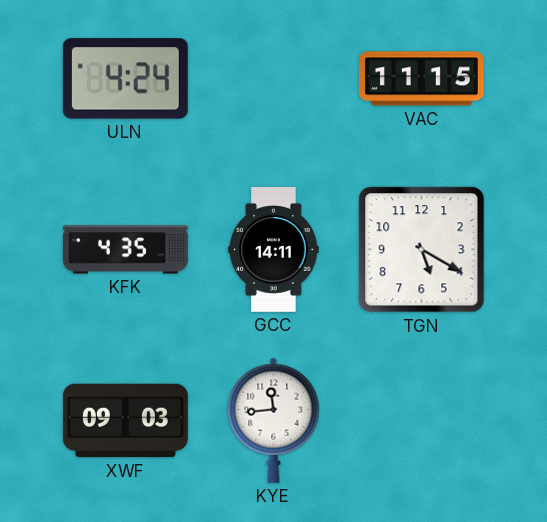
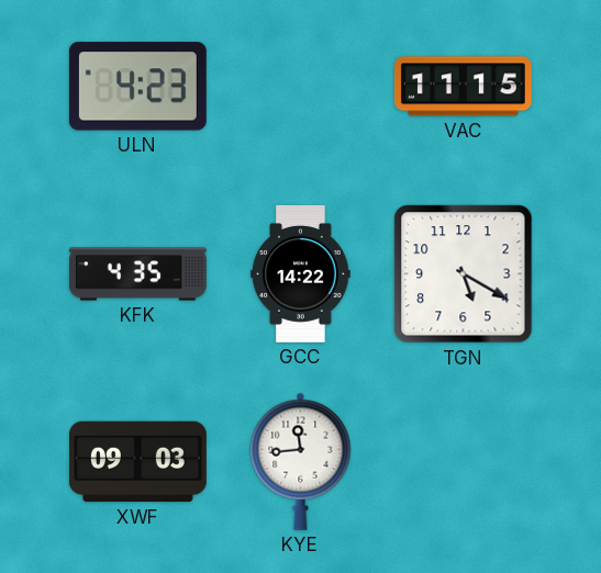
ULN: 4:24 -> 4:23 (137, 87)
GCC: 14:11 -> 14:22 (301, 273)
